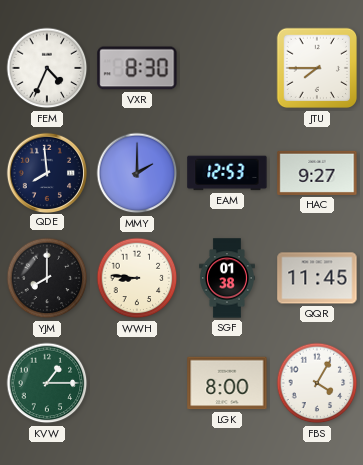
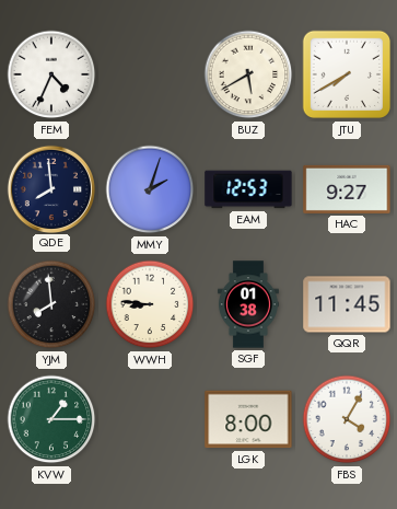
VXR: 8:30 -> none (137, 68)
BUZ: none -> 5:40 (248, 74)
JTU: 7:45 -> 7:40 (347, 74)
MMY: 2:00 -> 2:03 (150, 189)
YJM: 8:00 -> 7:59 (51, 304)
